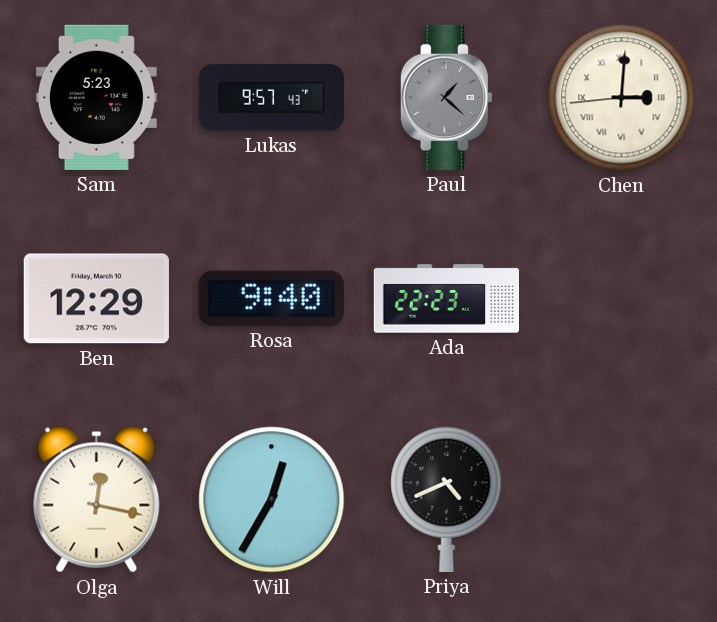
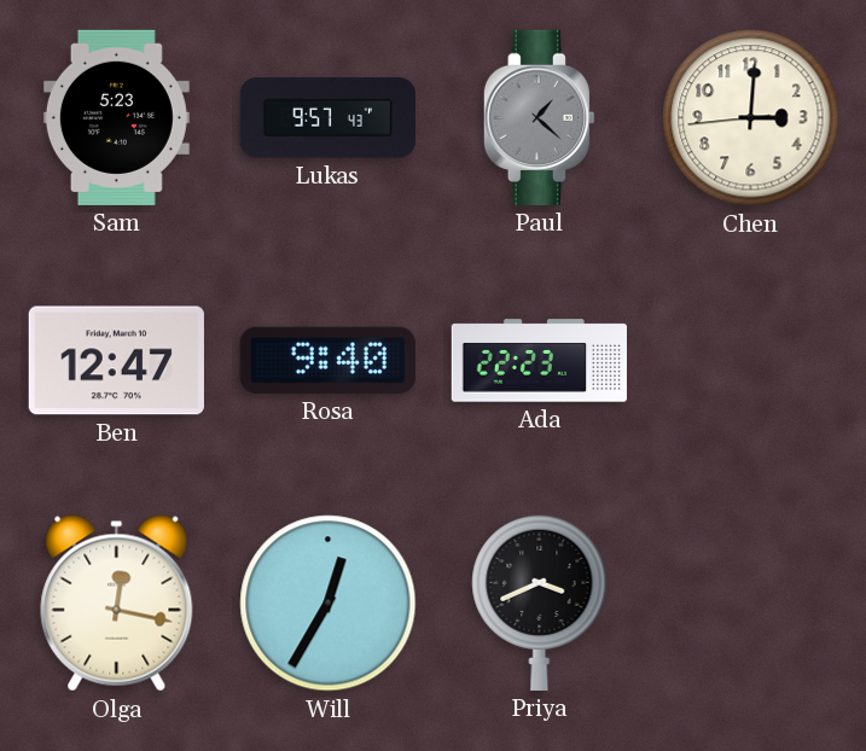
Chen numerals: Roman -> Arabic (751, 118)
Ben: 12:29 -> 12:47 (116, 361)
Priya: 4:41 -> 3:41 (540, 602)
